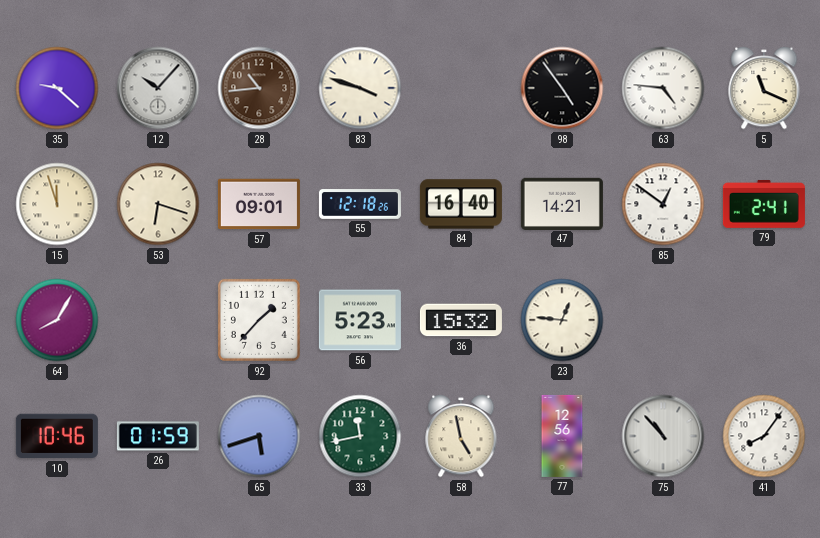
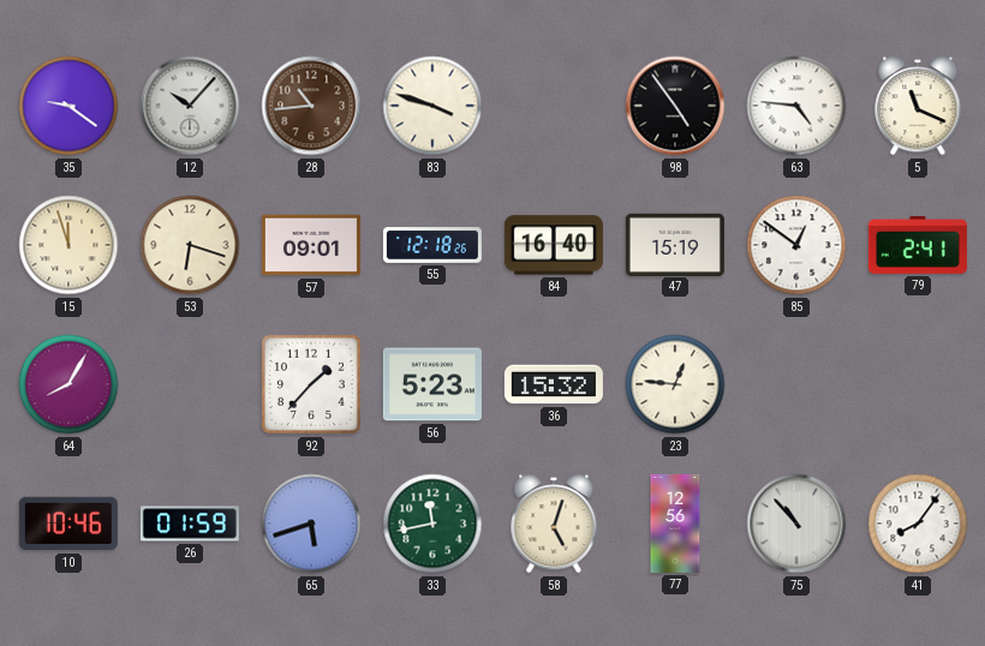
35: 9:22 -> 9:21 (68, 106)
47: 14:21 -> 15:19 (675, 244)
58: 4:58 -> 5:03 (554, 525)
